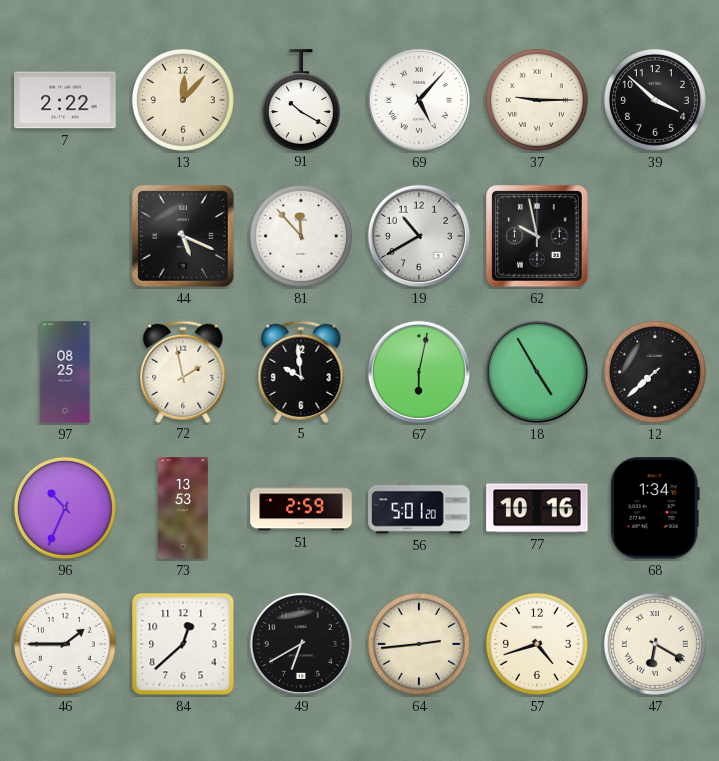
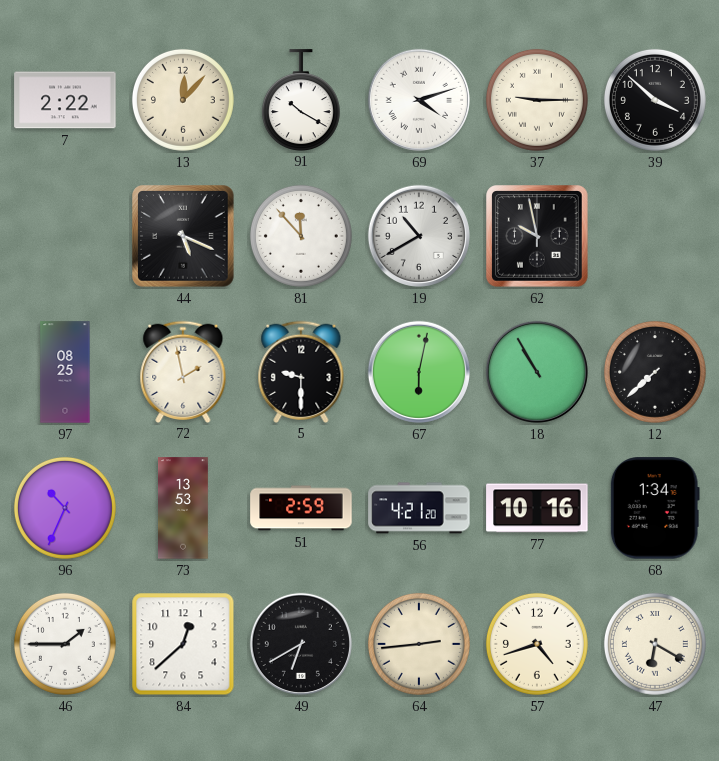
69: 5:07 -> 4:12 (419, 100)
5: 9:59 -> 9:30 (301, 371)
18: 4:55 -> 10:55 (537, 372)
56: 5:01 -> 4:21 (419, 508)
